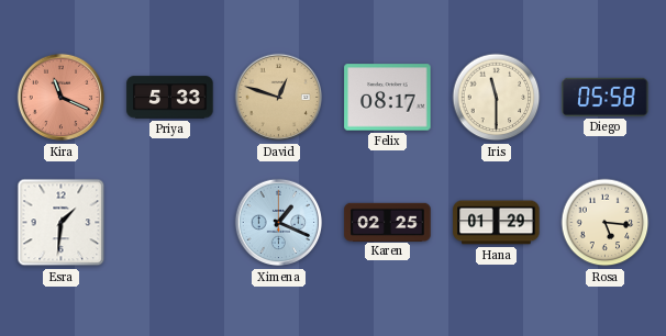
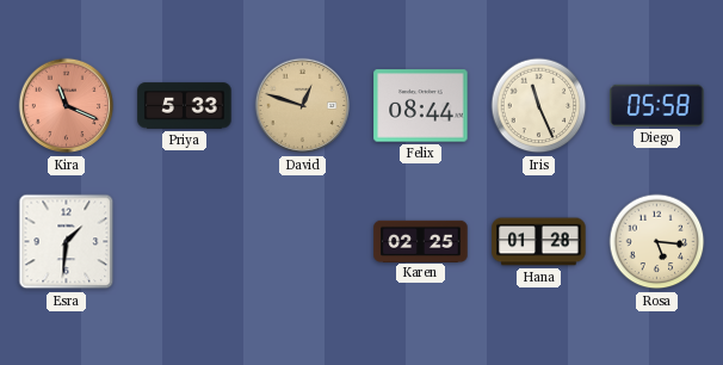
Felix: 08:17 -> 08:44 (421, 106)
Iris: 11:30 -> 11:26 (539, 106)
Ximena: 1:19 -> none (279, 223)
Hana: 01:29 -> 01:28 (539, 242)
